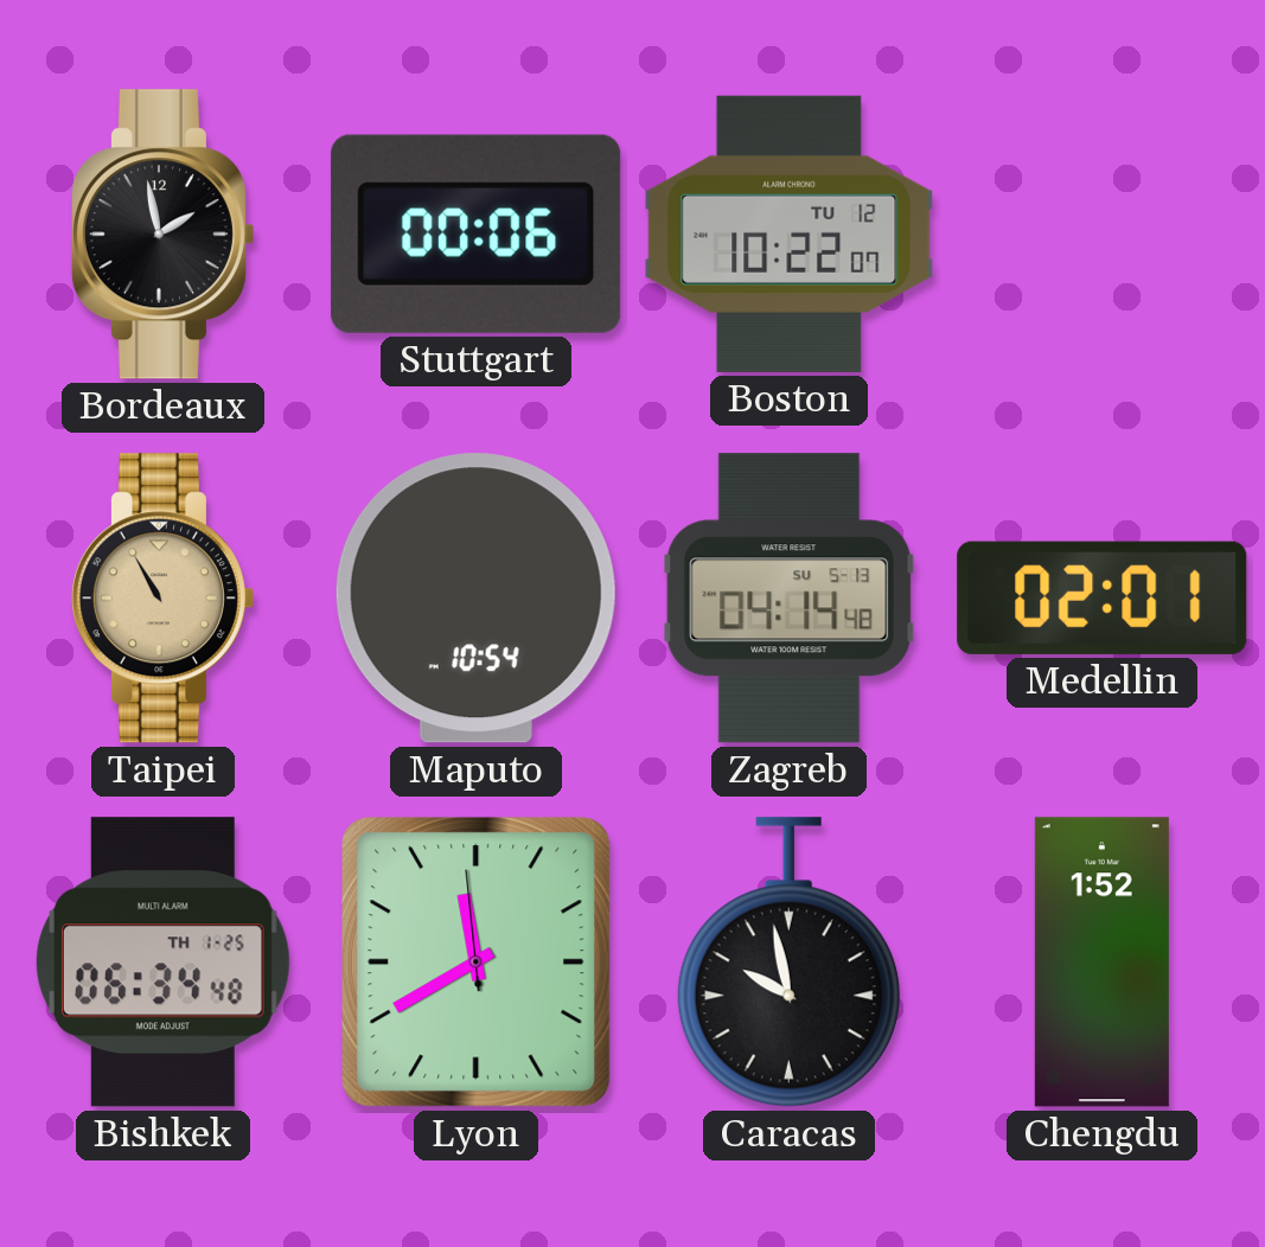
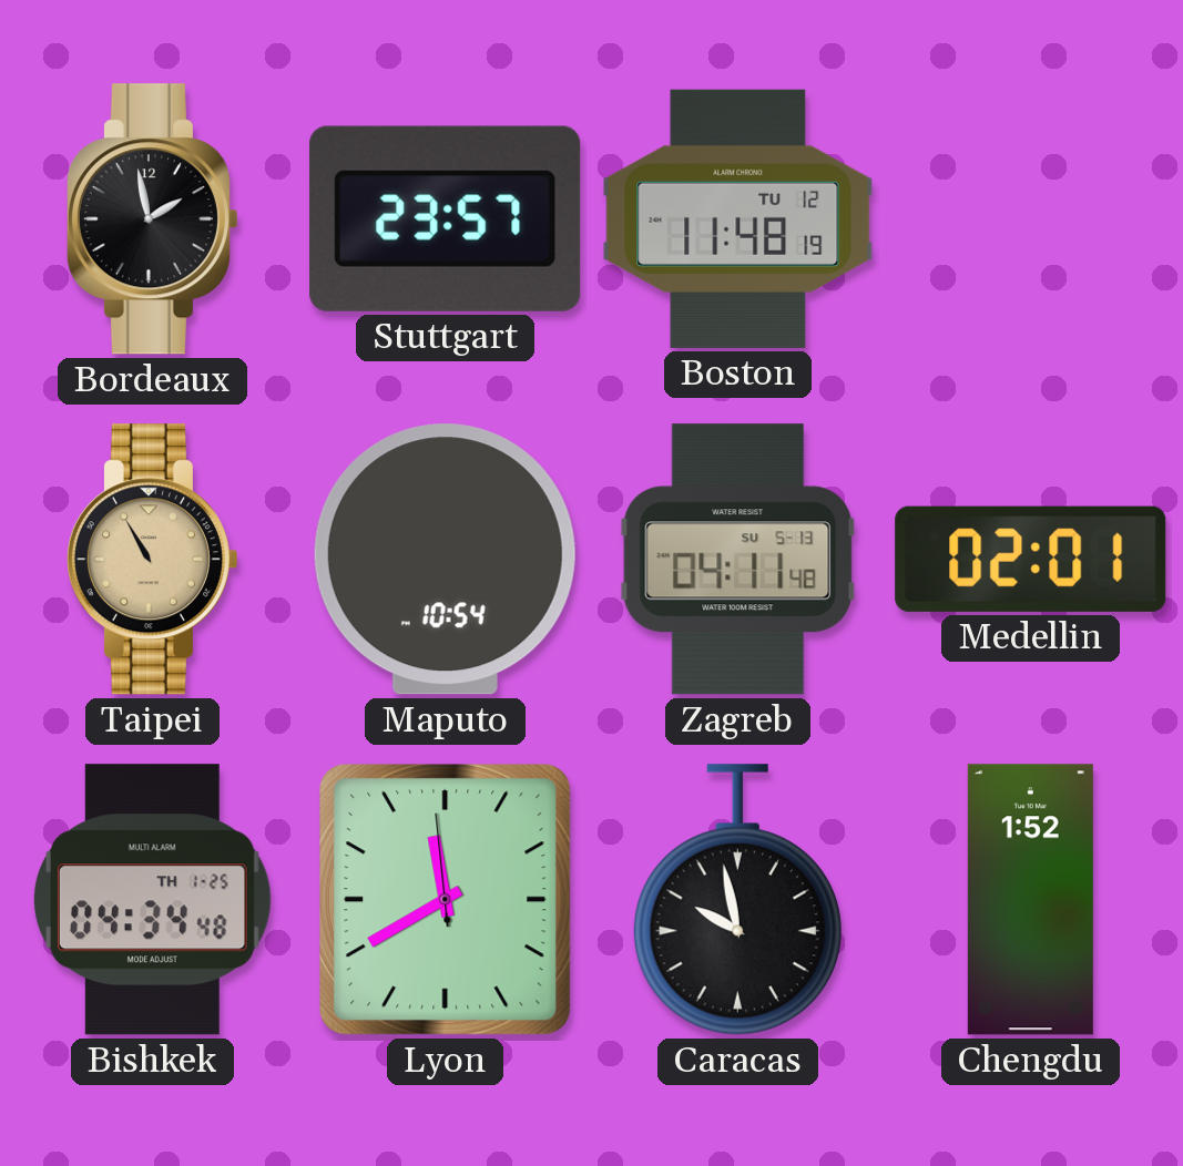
Stuttgart: 00:06 -> 23:57 (446, 218)
Boston: 10:22 -> 11:48 (738, 218)
Zagreb: 04:14 -> 04:11 (738, 560)
Bishkek: 06:34 -> 04:34 (152, 900)
